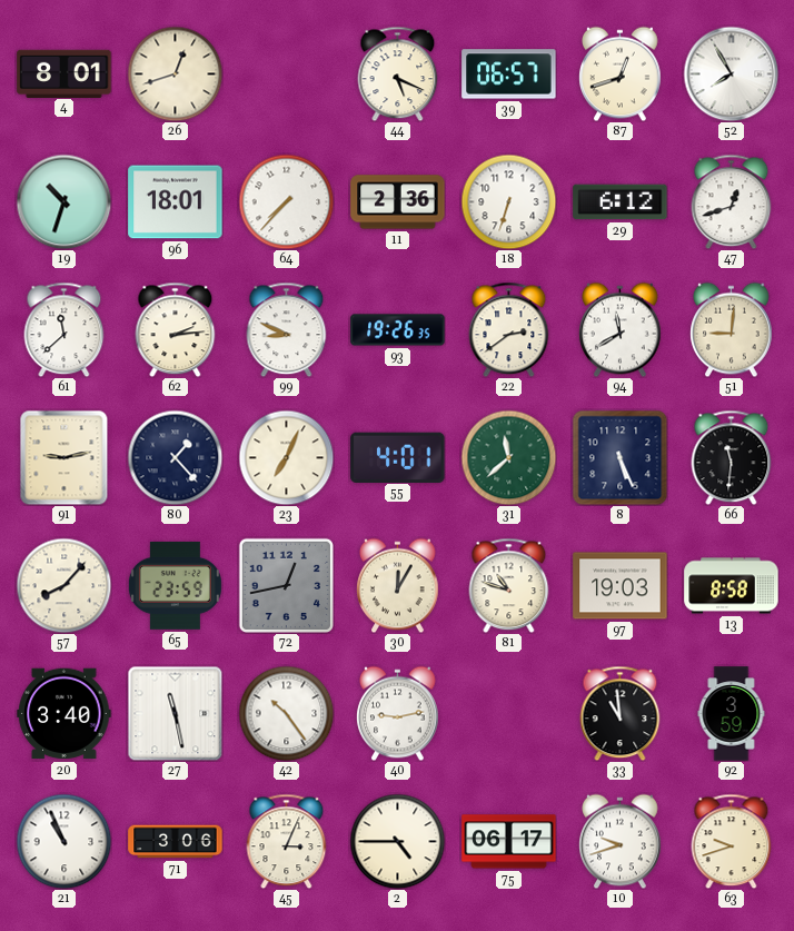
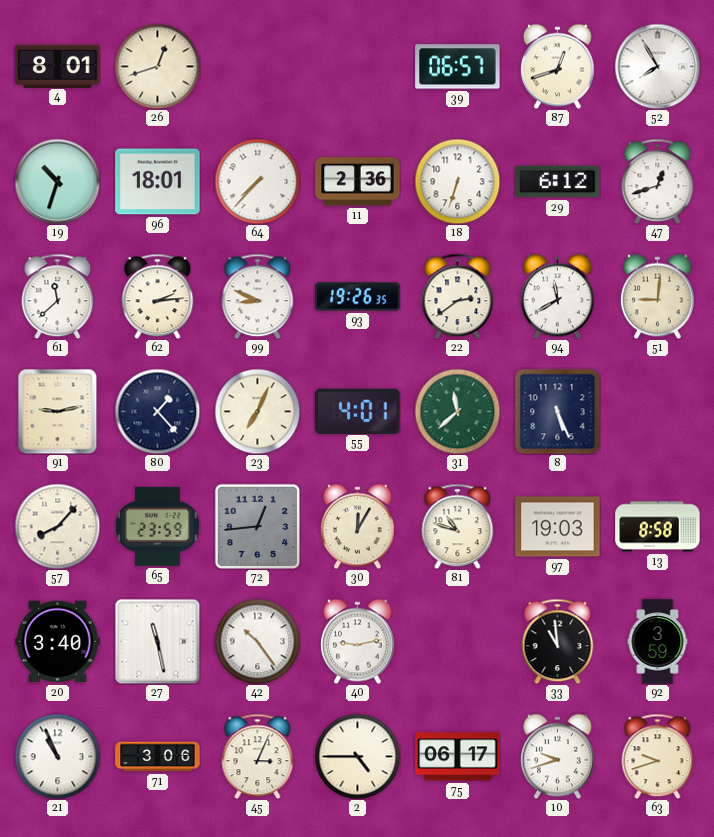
44: 5:19 -> none (398, 73)
66: 11:31 -> none (732, 457)
72: 12:43 -> 12:44 (257, 526)
